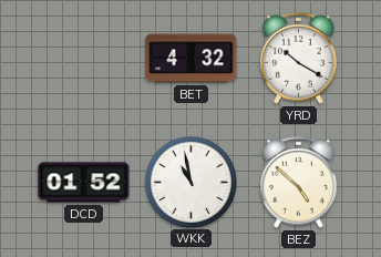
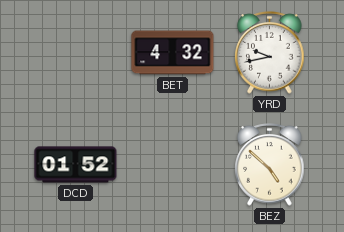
YRD: 10:20 -> 9:43 (270, 53)
WKK: 10:58 -> none (190, 182)
